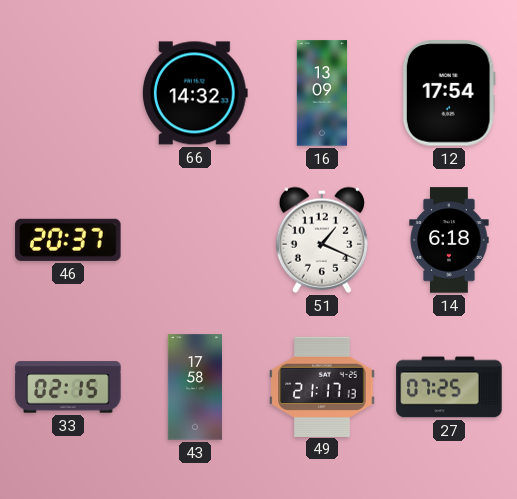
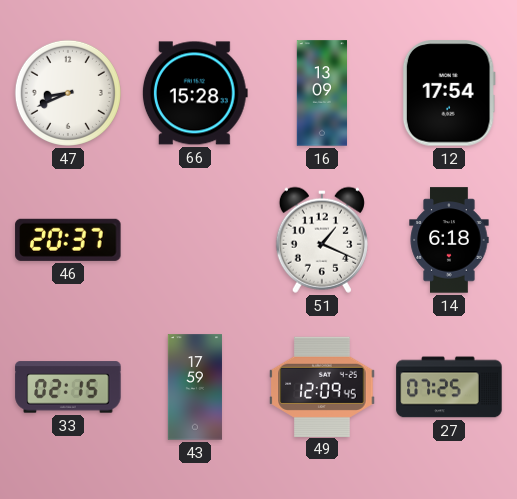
47: none -> 8:41 (68, 93)
66: 14:32 -> 15:28 (195, 93)
43: 17:58 -> 17:59 (195, 387)
49: 21:17 -> 12:09 (322, 386)
